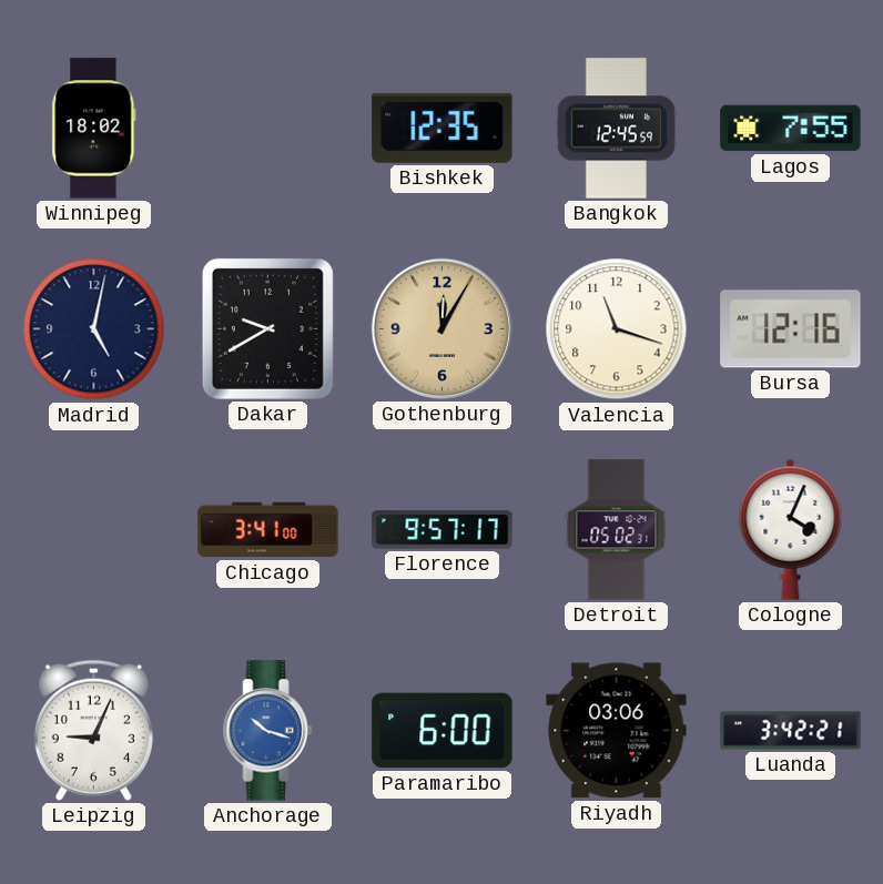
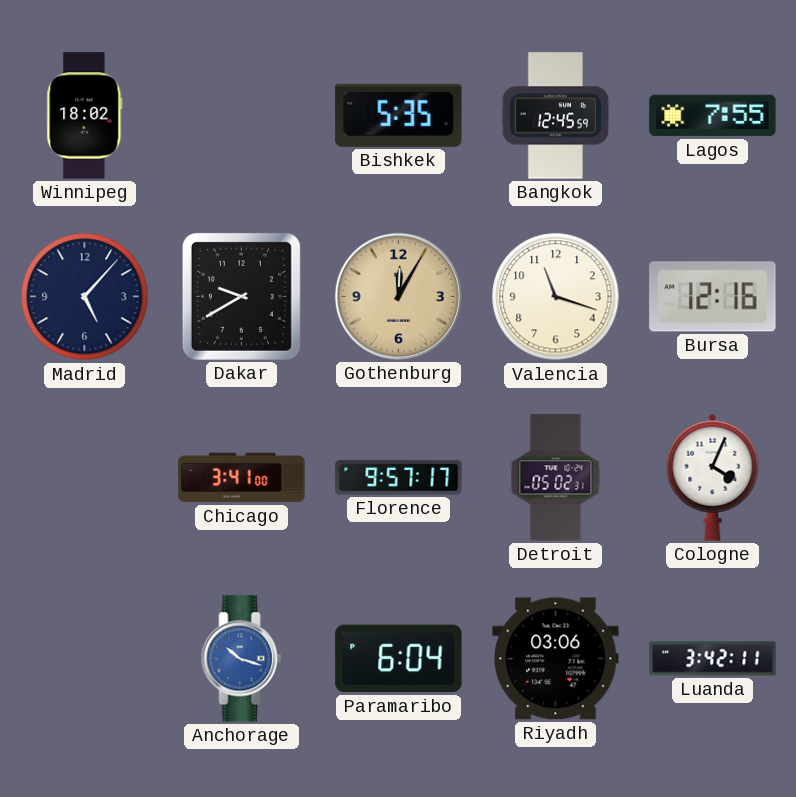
Bishkek: 12:35 -> 5:35 (399, 115)
Madrid: 5:02 -> 5:07 (85, 297)
Leipzig: 9:04 -> none (93, 730)
Paramaribo: 6:00 -> 6:04 (399, 659)
Luanda: 3:42:21 -> 3:42:11 (713, 659)
